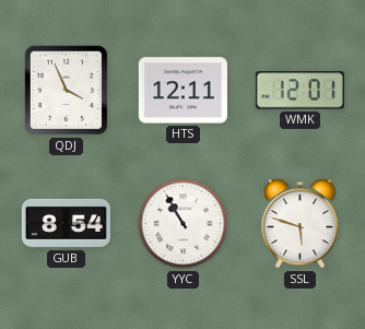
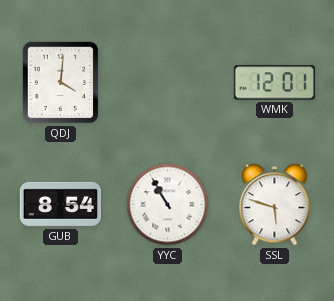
QDJ: 3:56 -> 4:01 (61, 83)
HTS: 12:11 -> none (182, 91)
